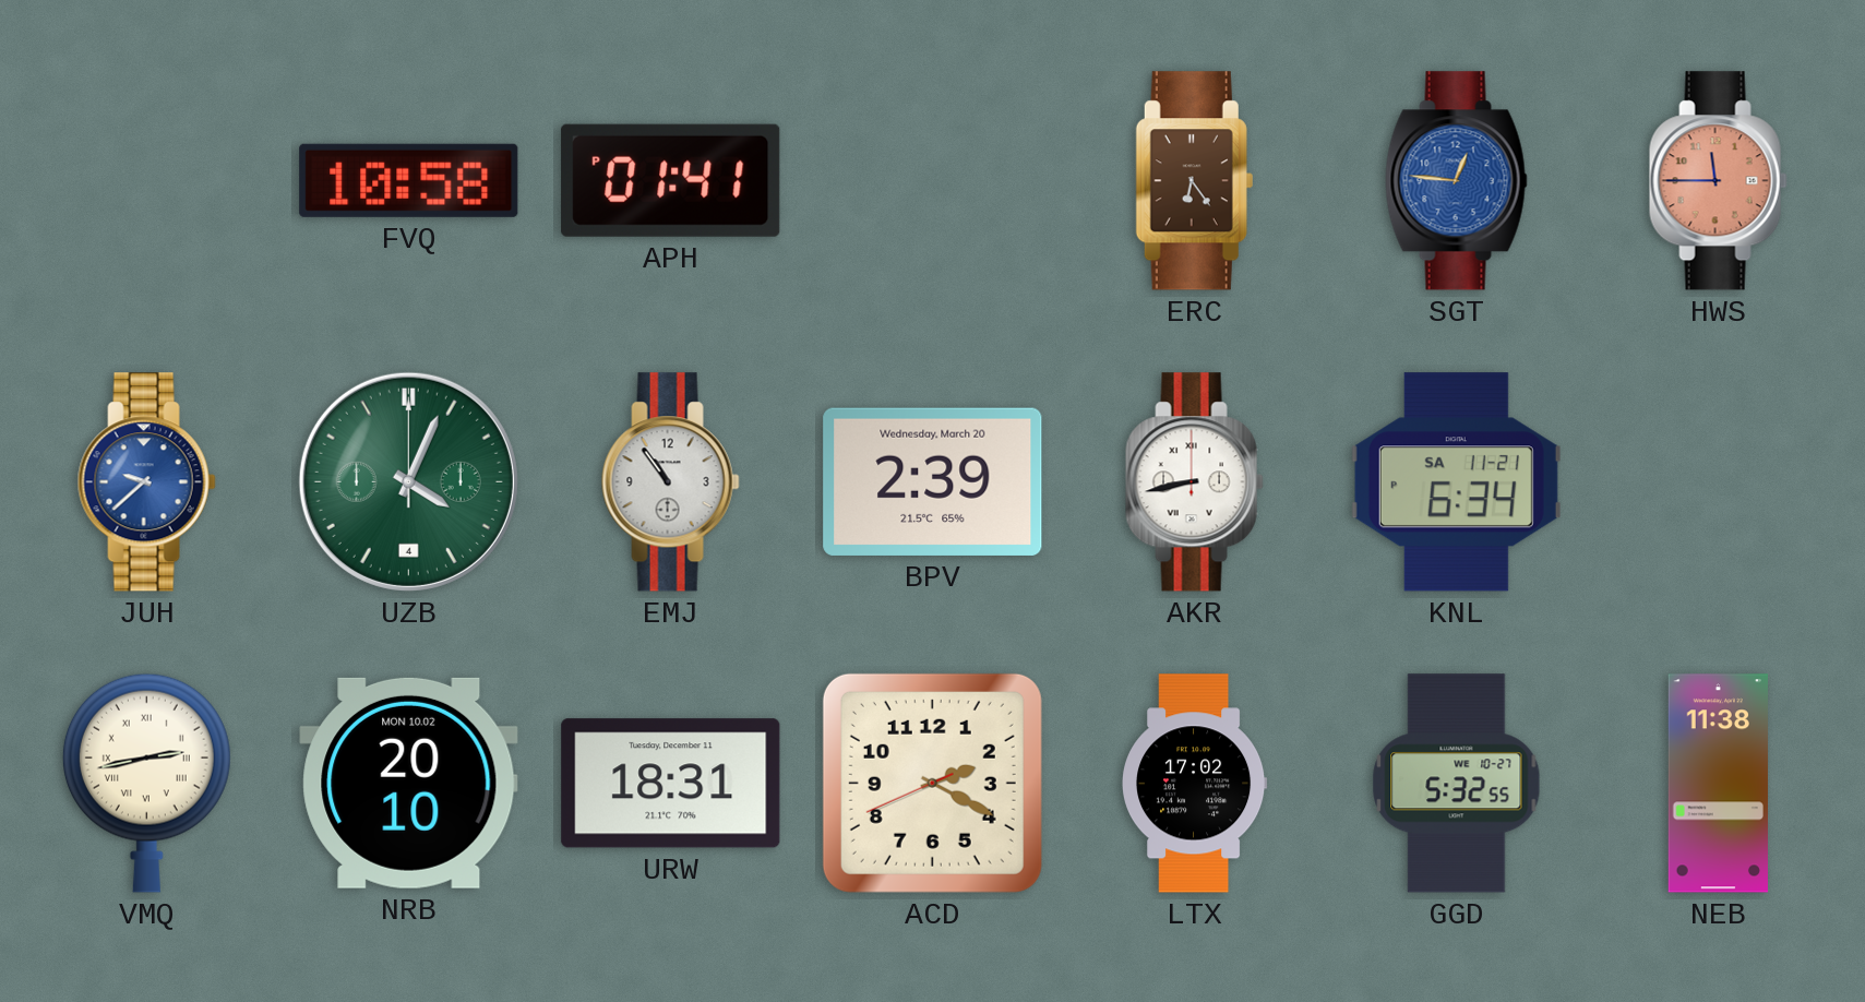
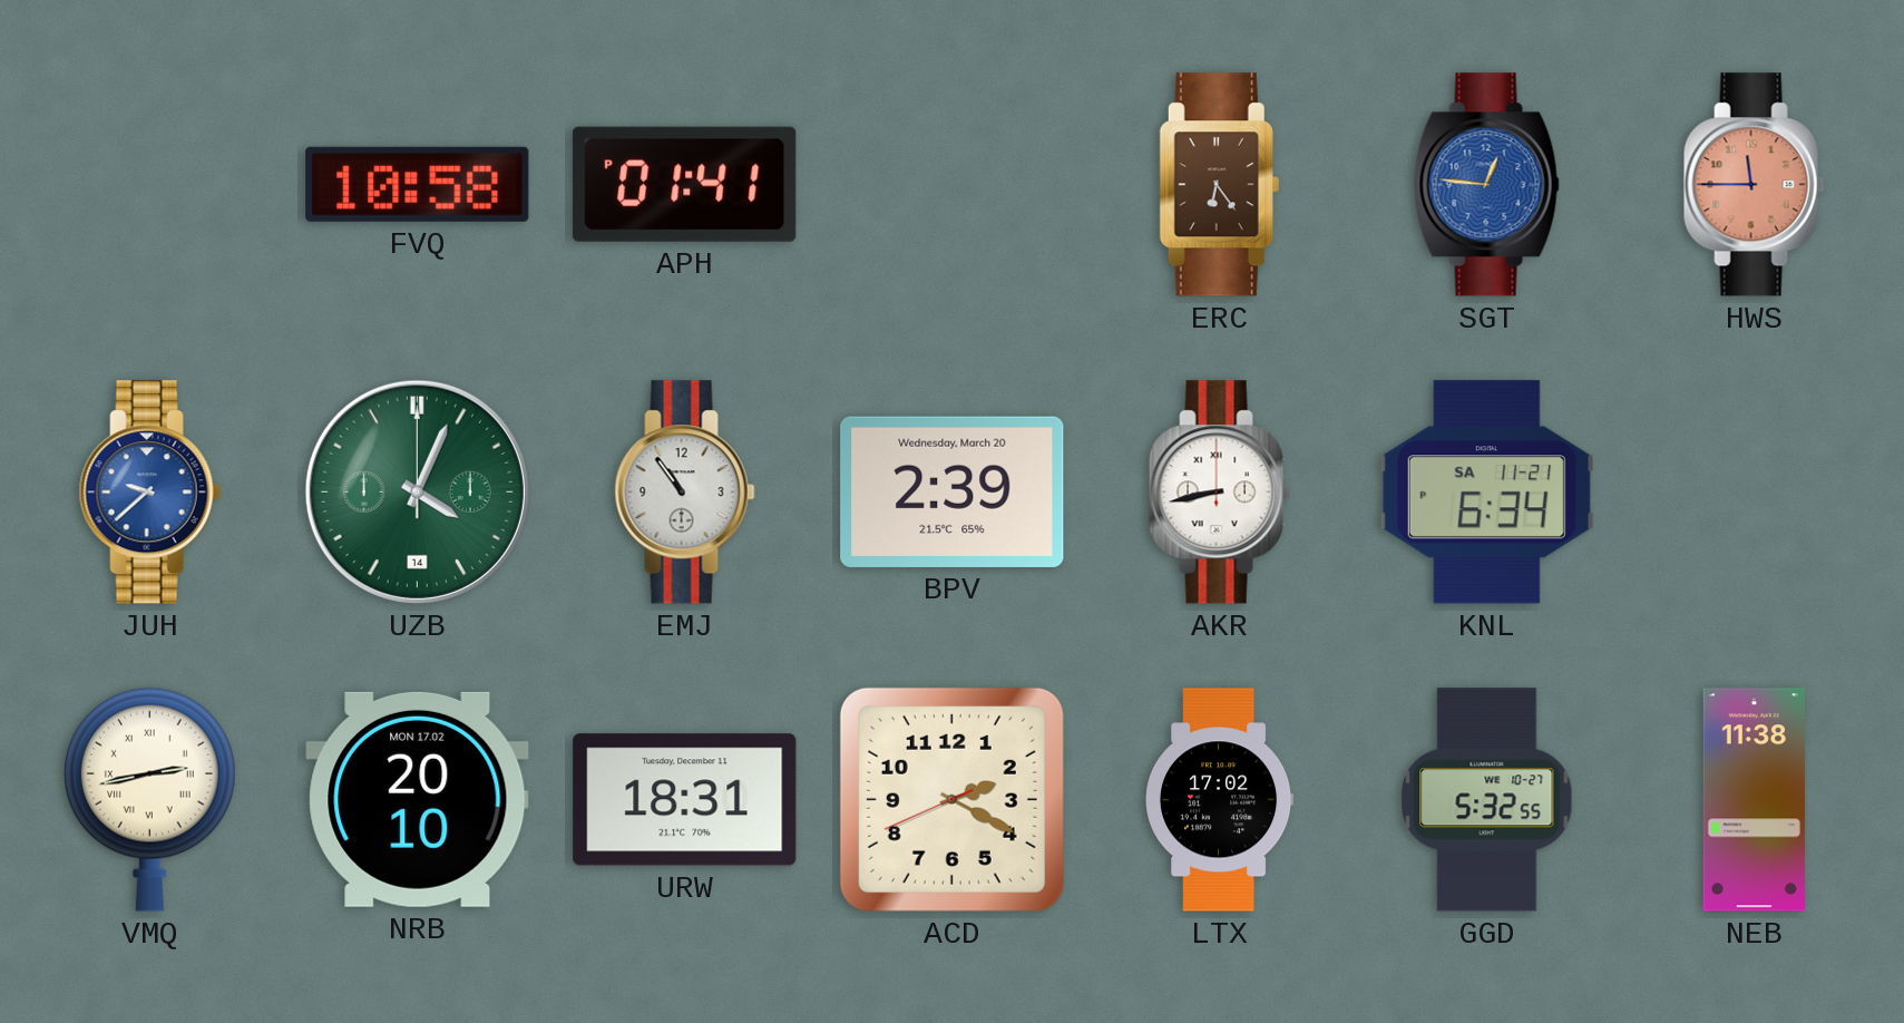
UZB date: 4 -> 14 (417, 491)
NRB date: MON 10.02 -> MON 17.02 (418, 799)
